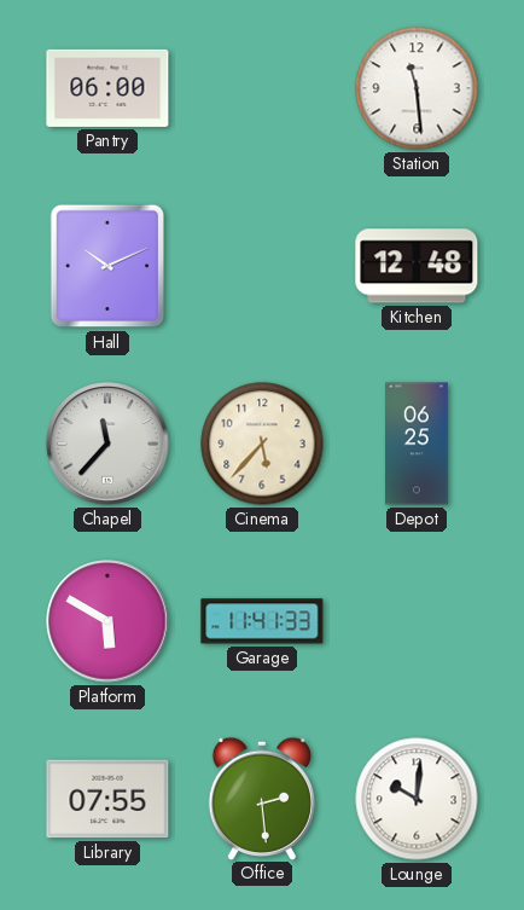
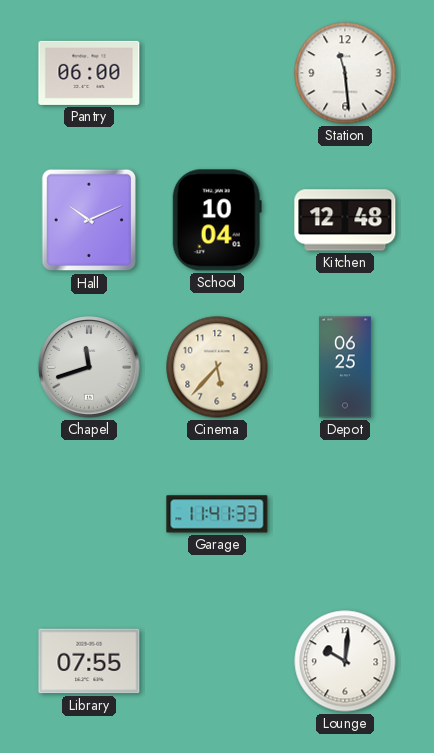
School: none -> 10:04 (217, 220)
Chapel: 11:37 -> 11:42 (89, 367)
Platform: 5:50 -> none (107, 621)
Office: 2:29 -> none (262, 798)
